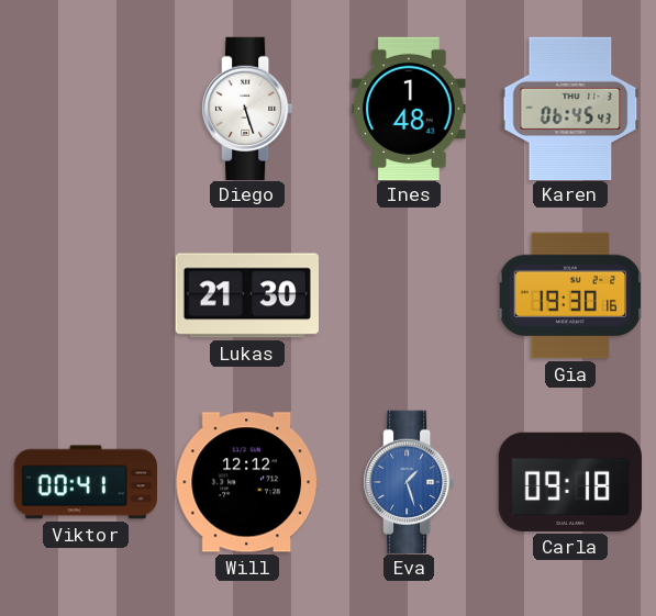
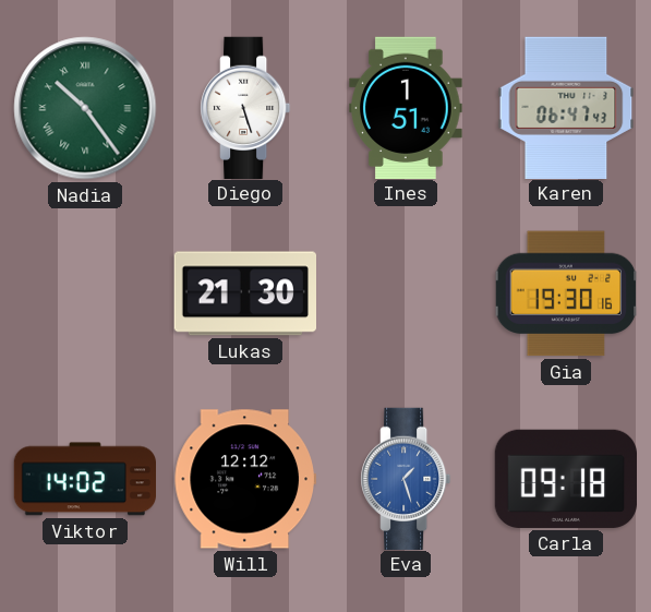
Nadia: none -> 10:24 (85, 108)
Ines: 1:48 -> 1:51 (406, 107)
Karen: 06:45 -> 06:47 (566, 107)
Viktor: 00:41 -> 14:02 (84, 479)
